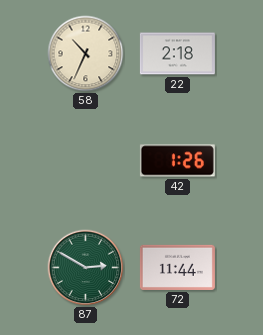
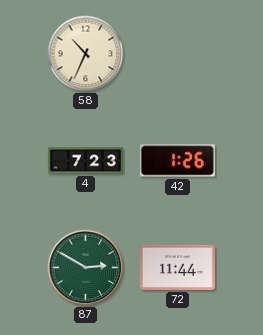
22: 2:18 -> none (177, 54)
4: none -> 7:23 (85, 161)
